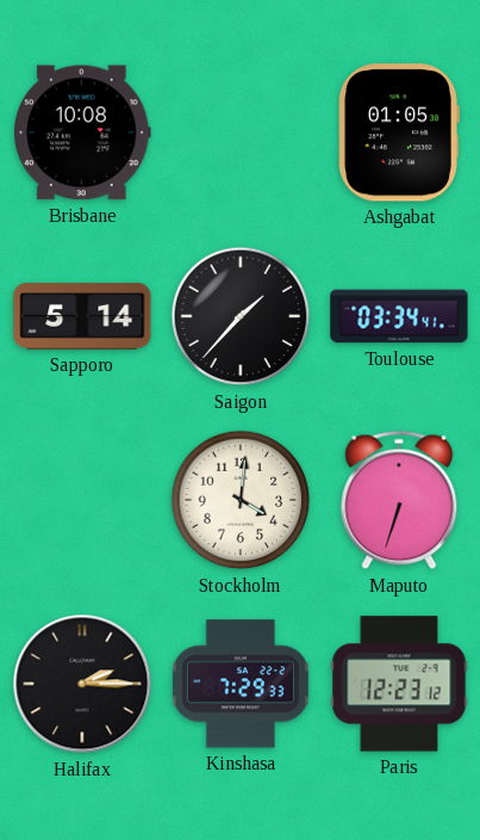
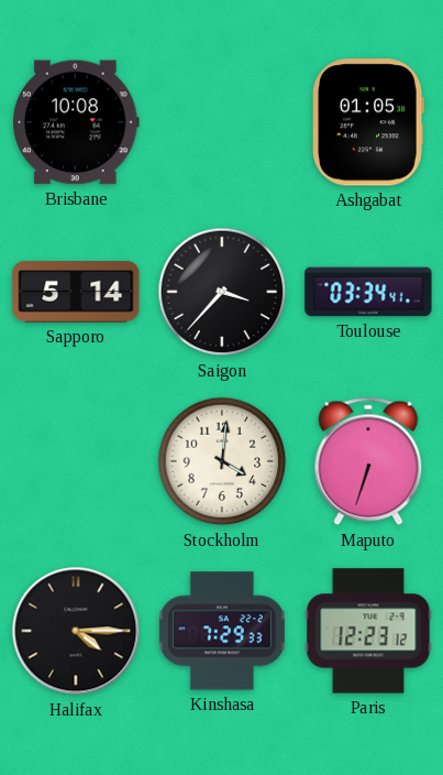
Saigon: 1:37 -> 3:37 (222, 292)
Halifax: 2:15 -> 4:15 (76, 631)
